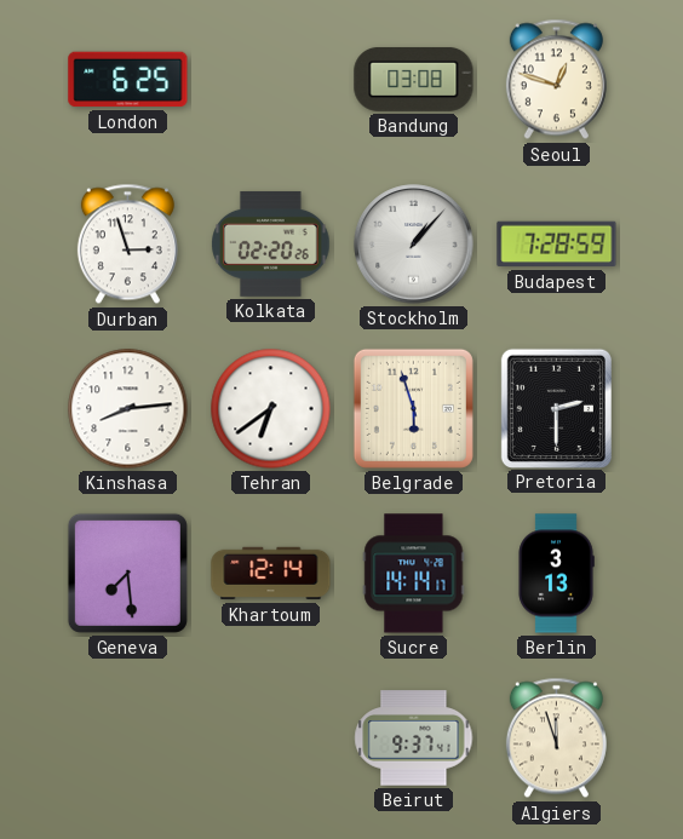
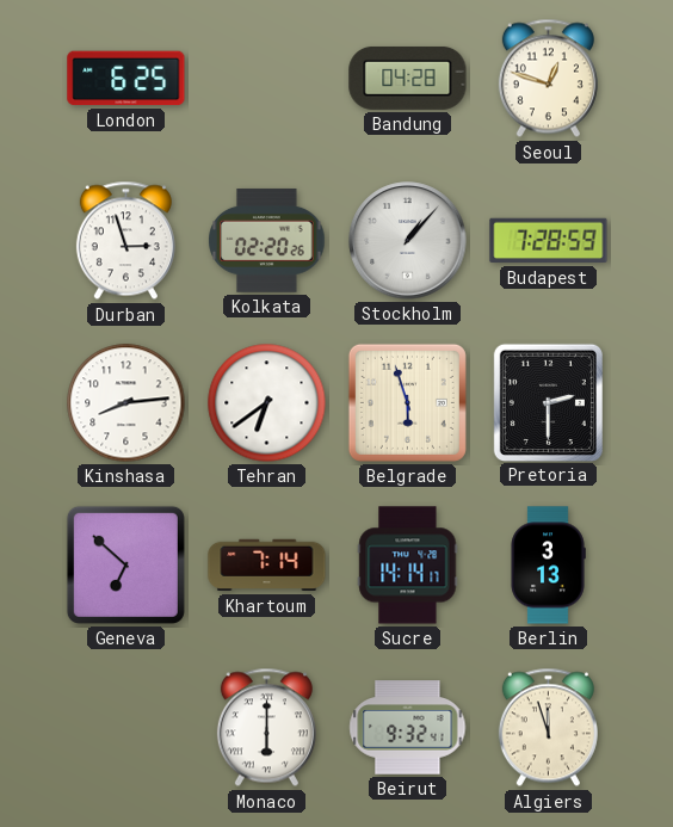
Bandung: 03:08 -> 04:28 (408, 78)
Geneva: 7:29 -> 6:52 (125, 564)
Khartoum: 12:14 -> 7:14 (267, 566)
Monaco: none -> 6:00 (266, 728)
Beirut: 9:37 -> 9:32 (408, 728)
